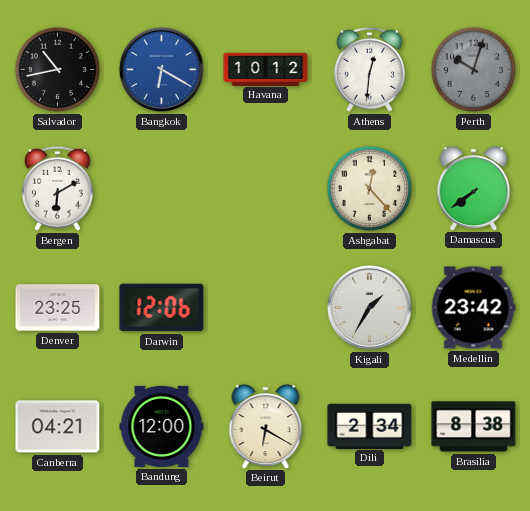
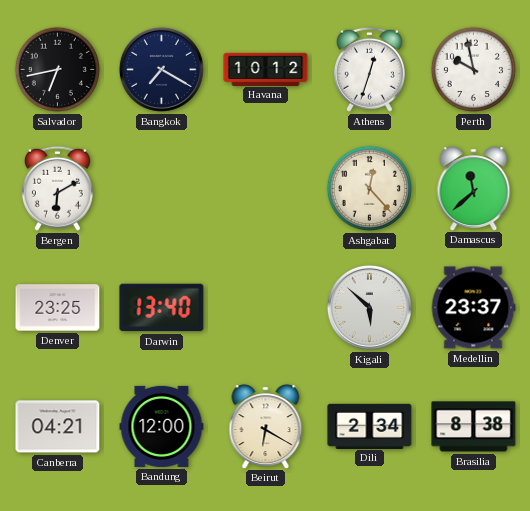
Salvador: 10:43 -> 6:43 (57, 69)
Bangkok: 6:20 -> 7:20 (161, 69)
Bangkok dial: blue -> navy (161, 69)
Athens: 12:31 -> 12:33 (369, 69)
Perth: 10:03 -> 9:58 (473, 69)
Perth dial: grey -> white (473, 69)
Damascus: 7:39 -> 11:38 (474, 188)
Darwin: 12:06 -> 13:40 (162, 308)
Kigali: 1:35 -> 5:52 (369, 307)
Medellin: 23:42 -> 23:37 (473, 308)
